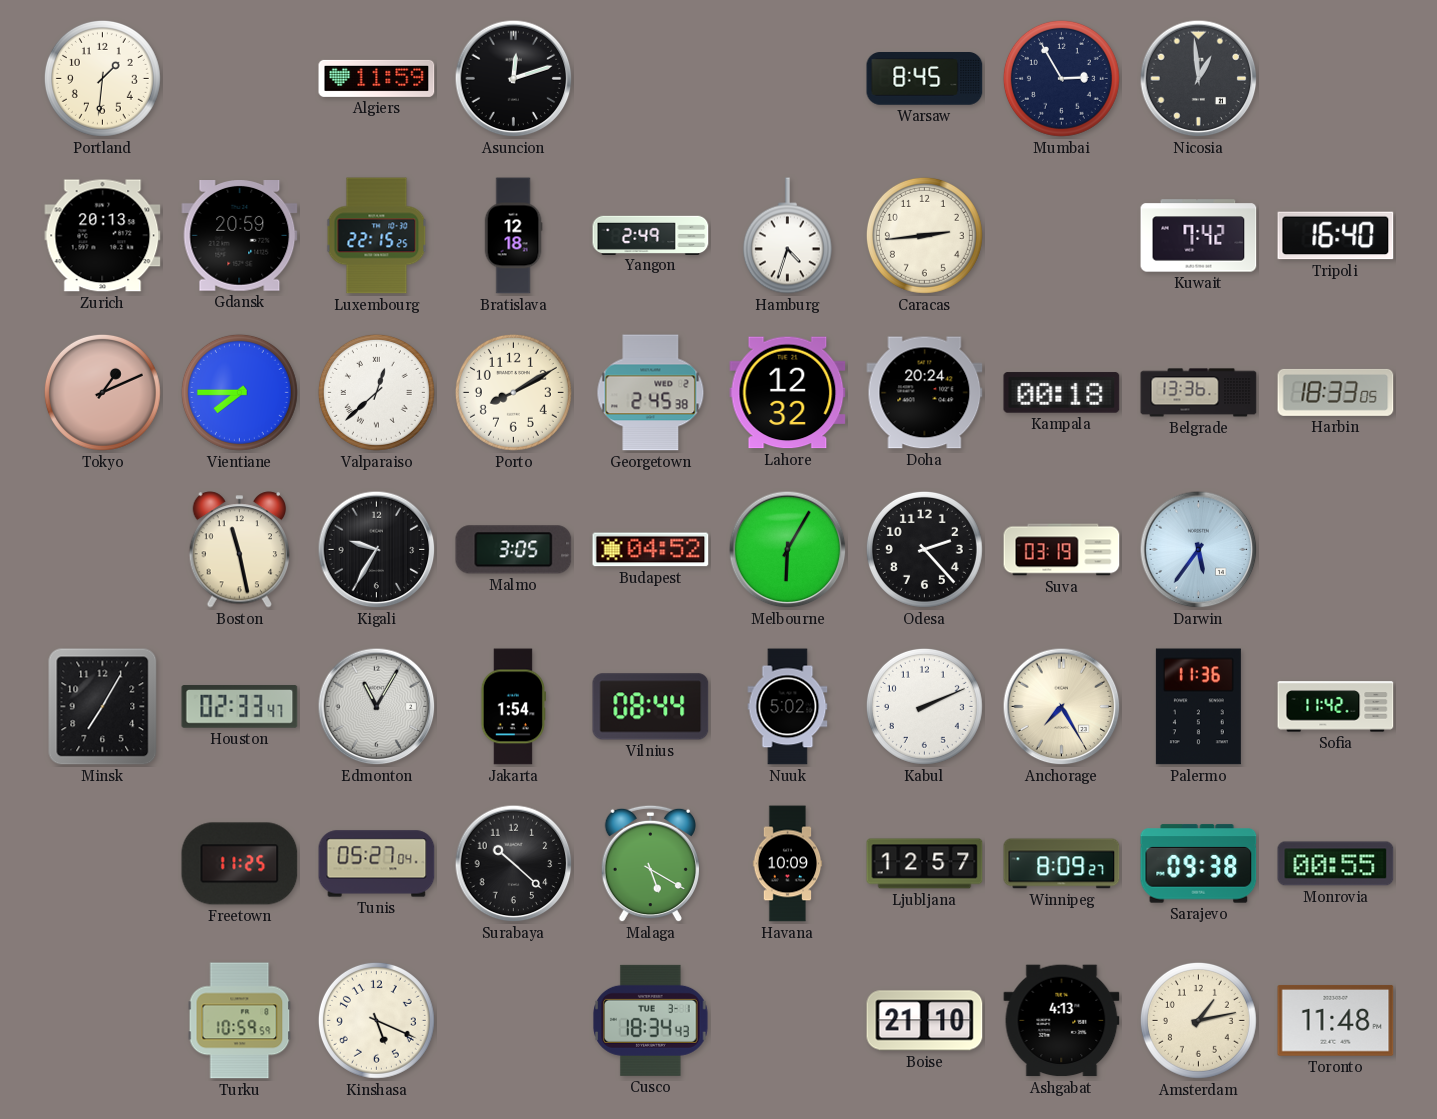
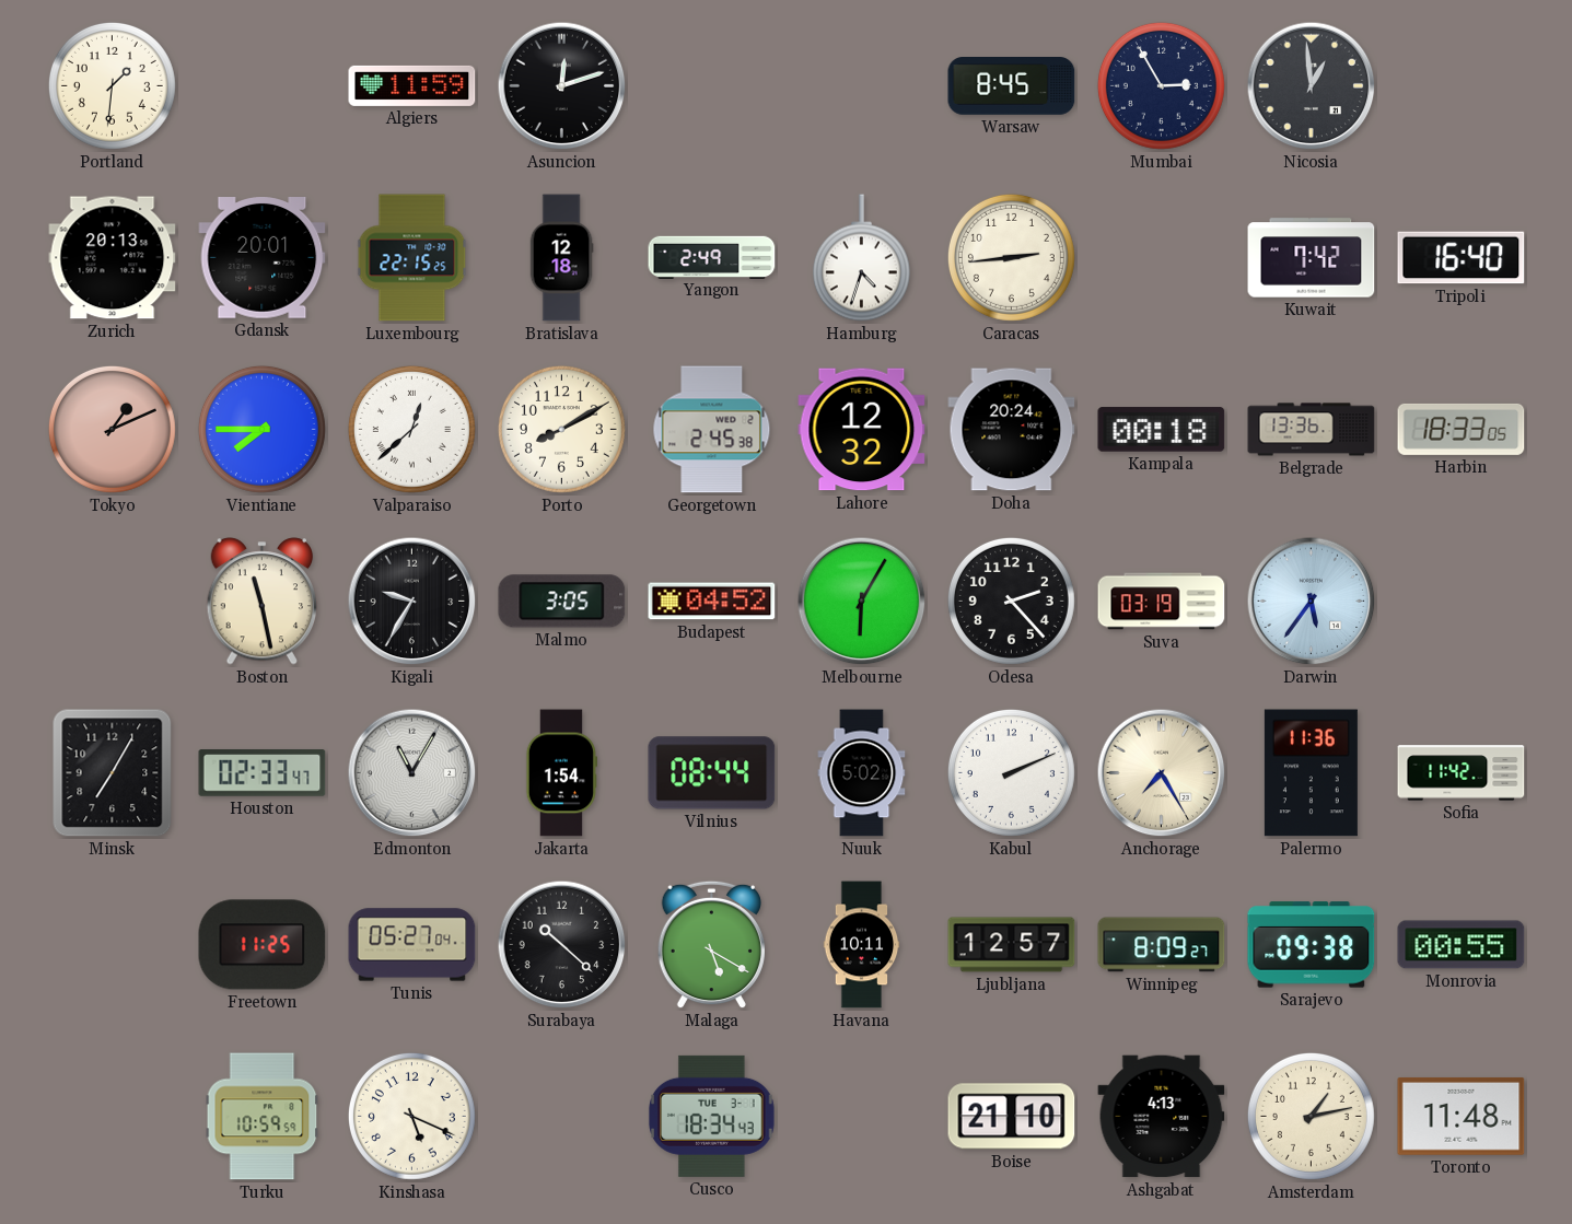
Gdansk: 20:59 -> 20:01 (263, 258)
Havana: 10:09 -> 10:11 (862, 945)
